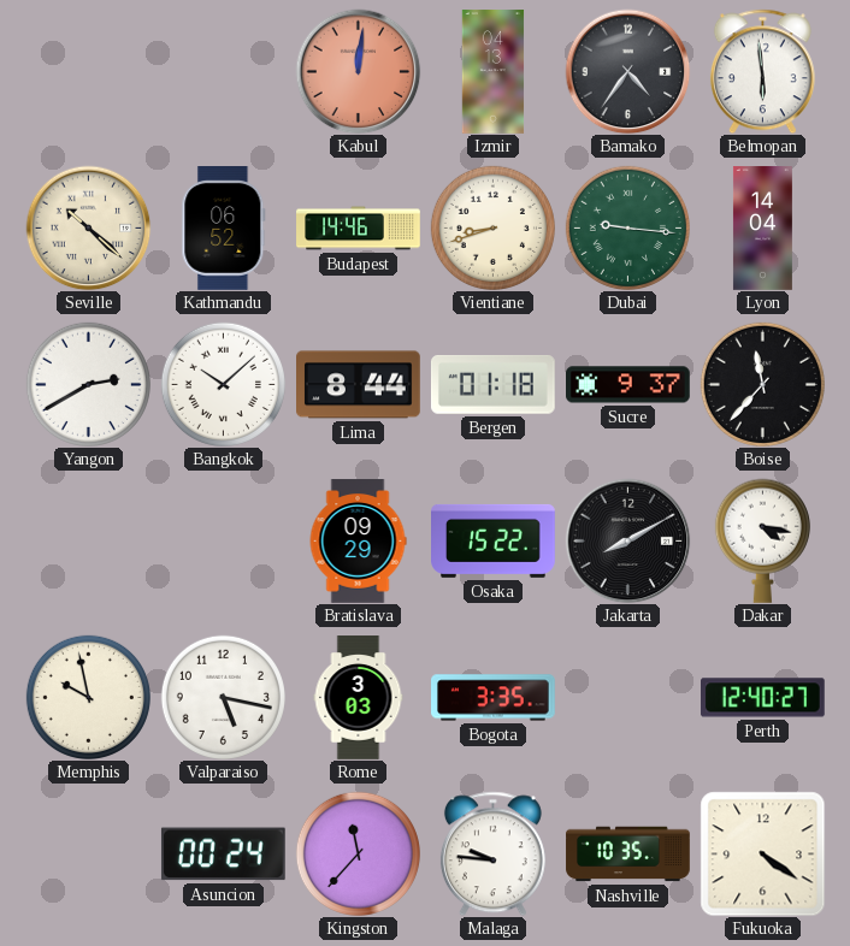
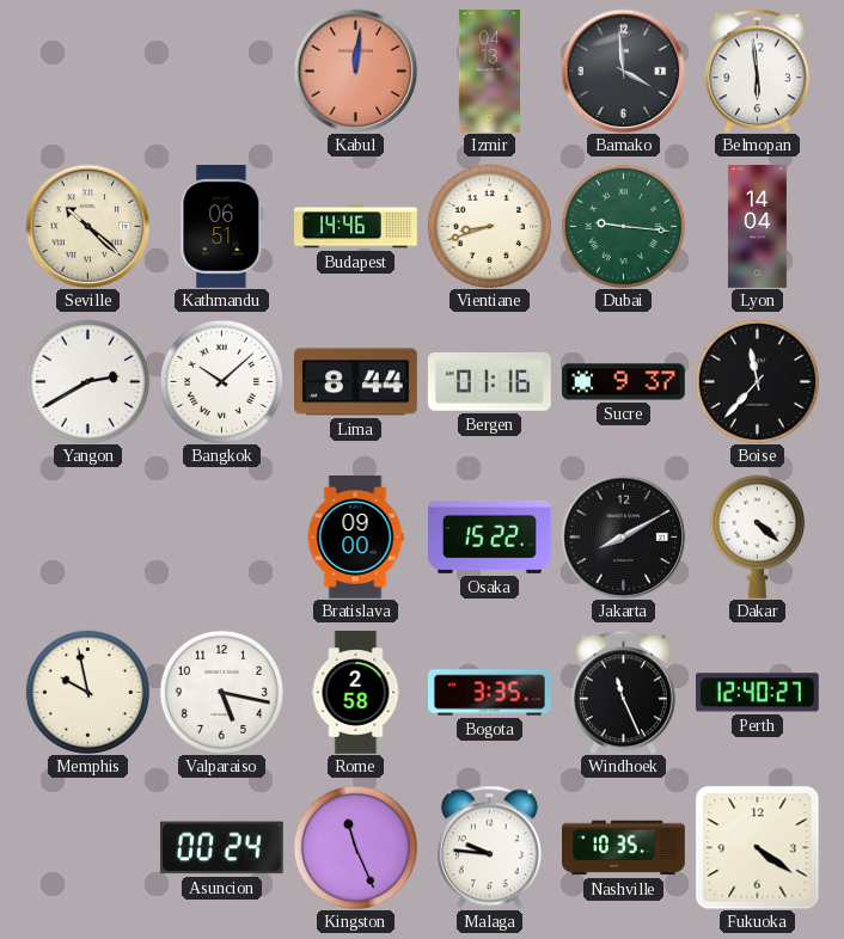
Bamako: 4:36 -> 3:59 (623, 70)
Kathmandu: 06:52 -> 06:51 (222, 227)
Bergen: 01:18 -> 01:16 (489, 382)
Bratislava: 09:29 -> 09:00 (355, 538)
Dakar: 4:17 -> 4:22 (757, 536)
Rome: 3:03 -> 2:58 (356, 693)
Windhoek: none -> 11:26 (623, 692)
Kingston: 11:37 -> 11:26 (355, 847)
